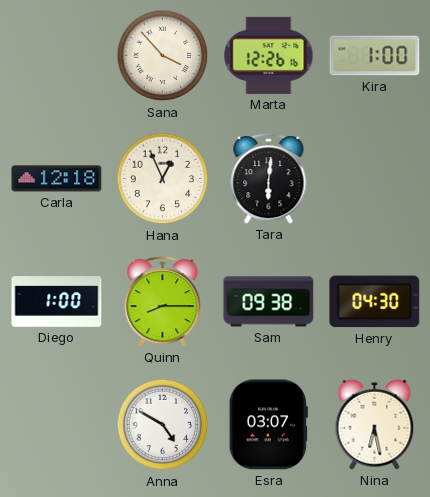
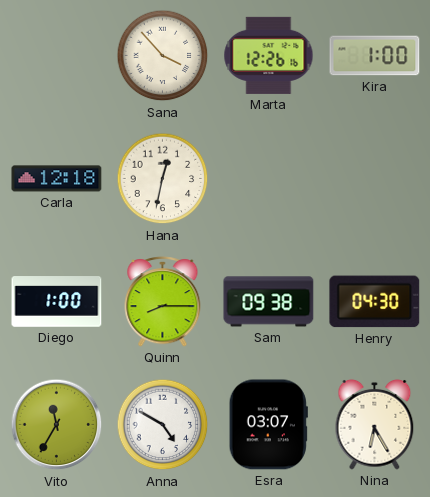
Hana: 12:56 -> 12:32 (163, 179)
Tara: 6:01 -> none (269, 179)
Vito: none -> 11:35 (57, 425)
Nina: 6:28 -> 6:25 (375, 425)
